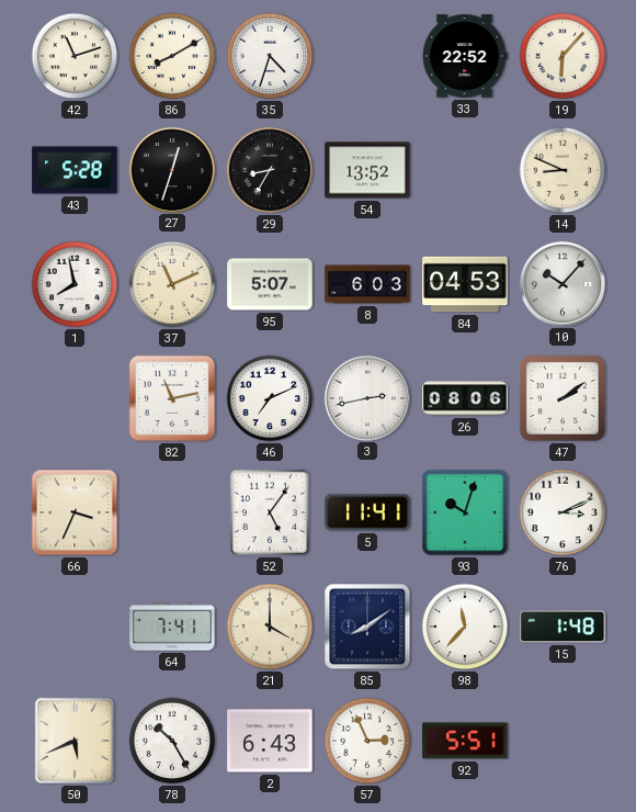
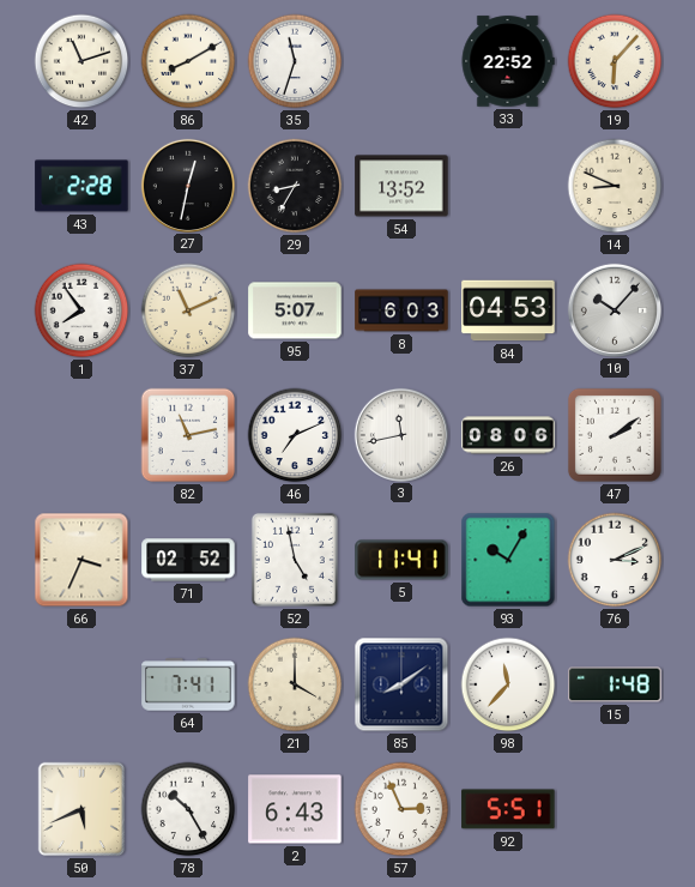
35: 4:33 -> 11:33 (295, 61)
43: 5:28 -> 2:28 (81, 186)
27: 12:33 -> 12:32 (187, 185)
1: 7:58 -> 7:54 (81, 310)
3: 2:43 -> 11:43 (400, 434)
71: none -> 02:52 (188, 560)
52: 5:06 -> 4:58 (295, 560)
93: 10:03 -> 10:05 (508, 560)
